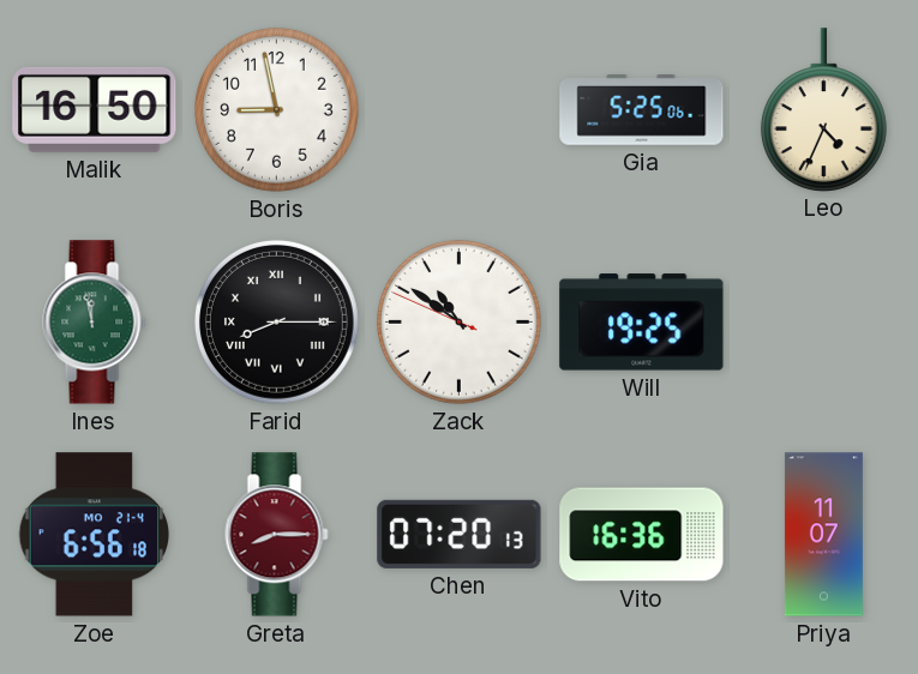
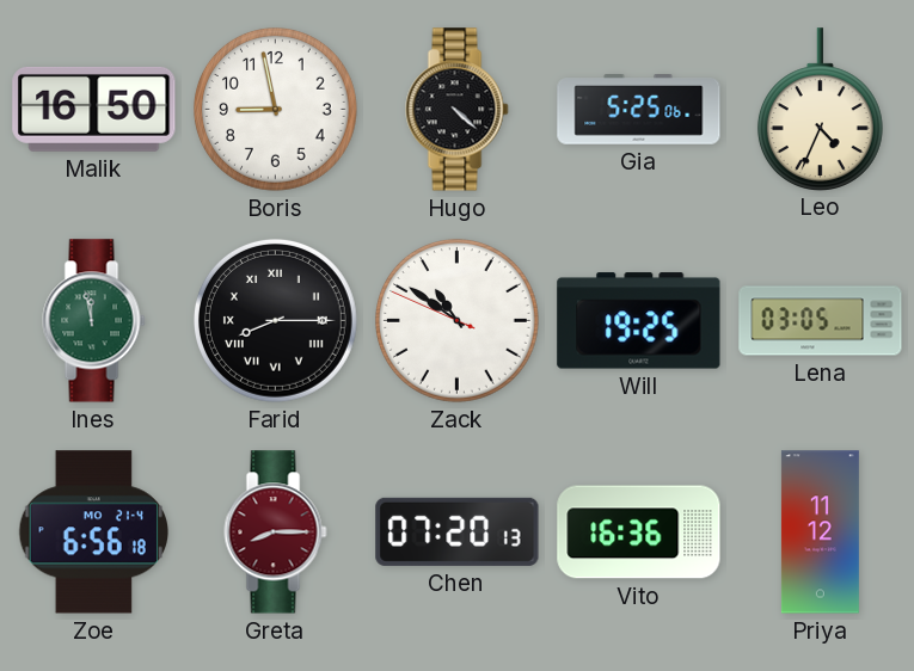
Hugo: none -> 4:22 (458, 110)
Lena: none -> 03:05 (821, 321)
Priya: 11:07 -> 11:12 (820, 533)
